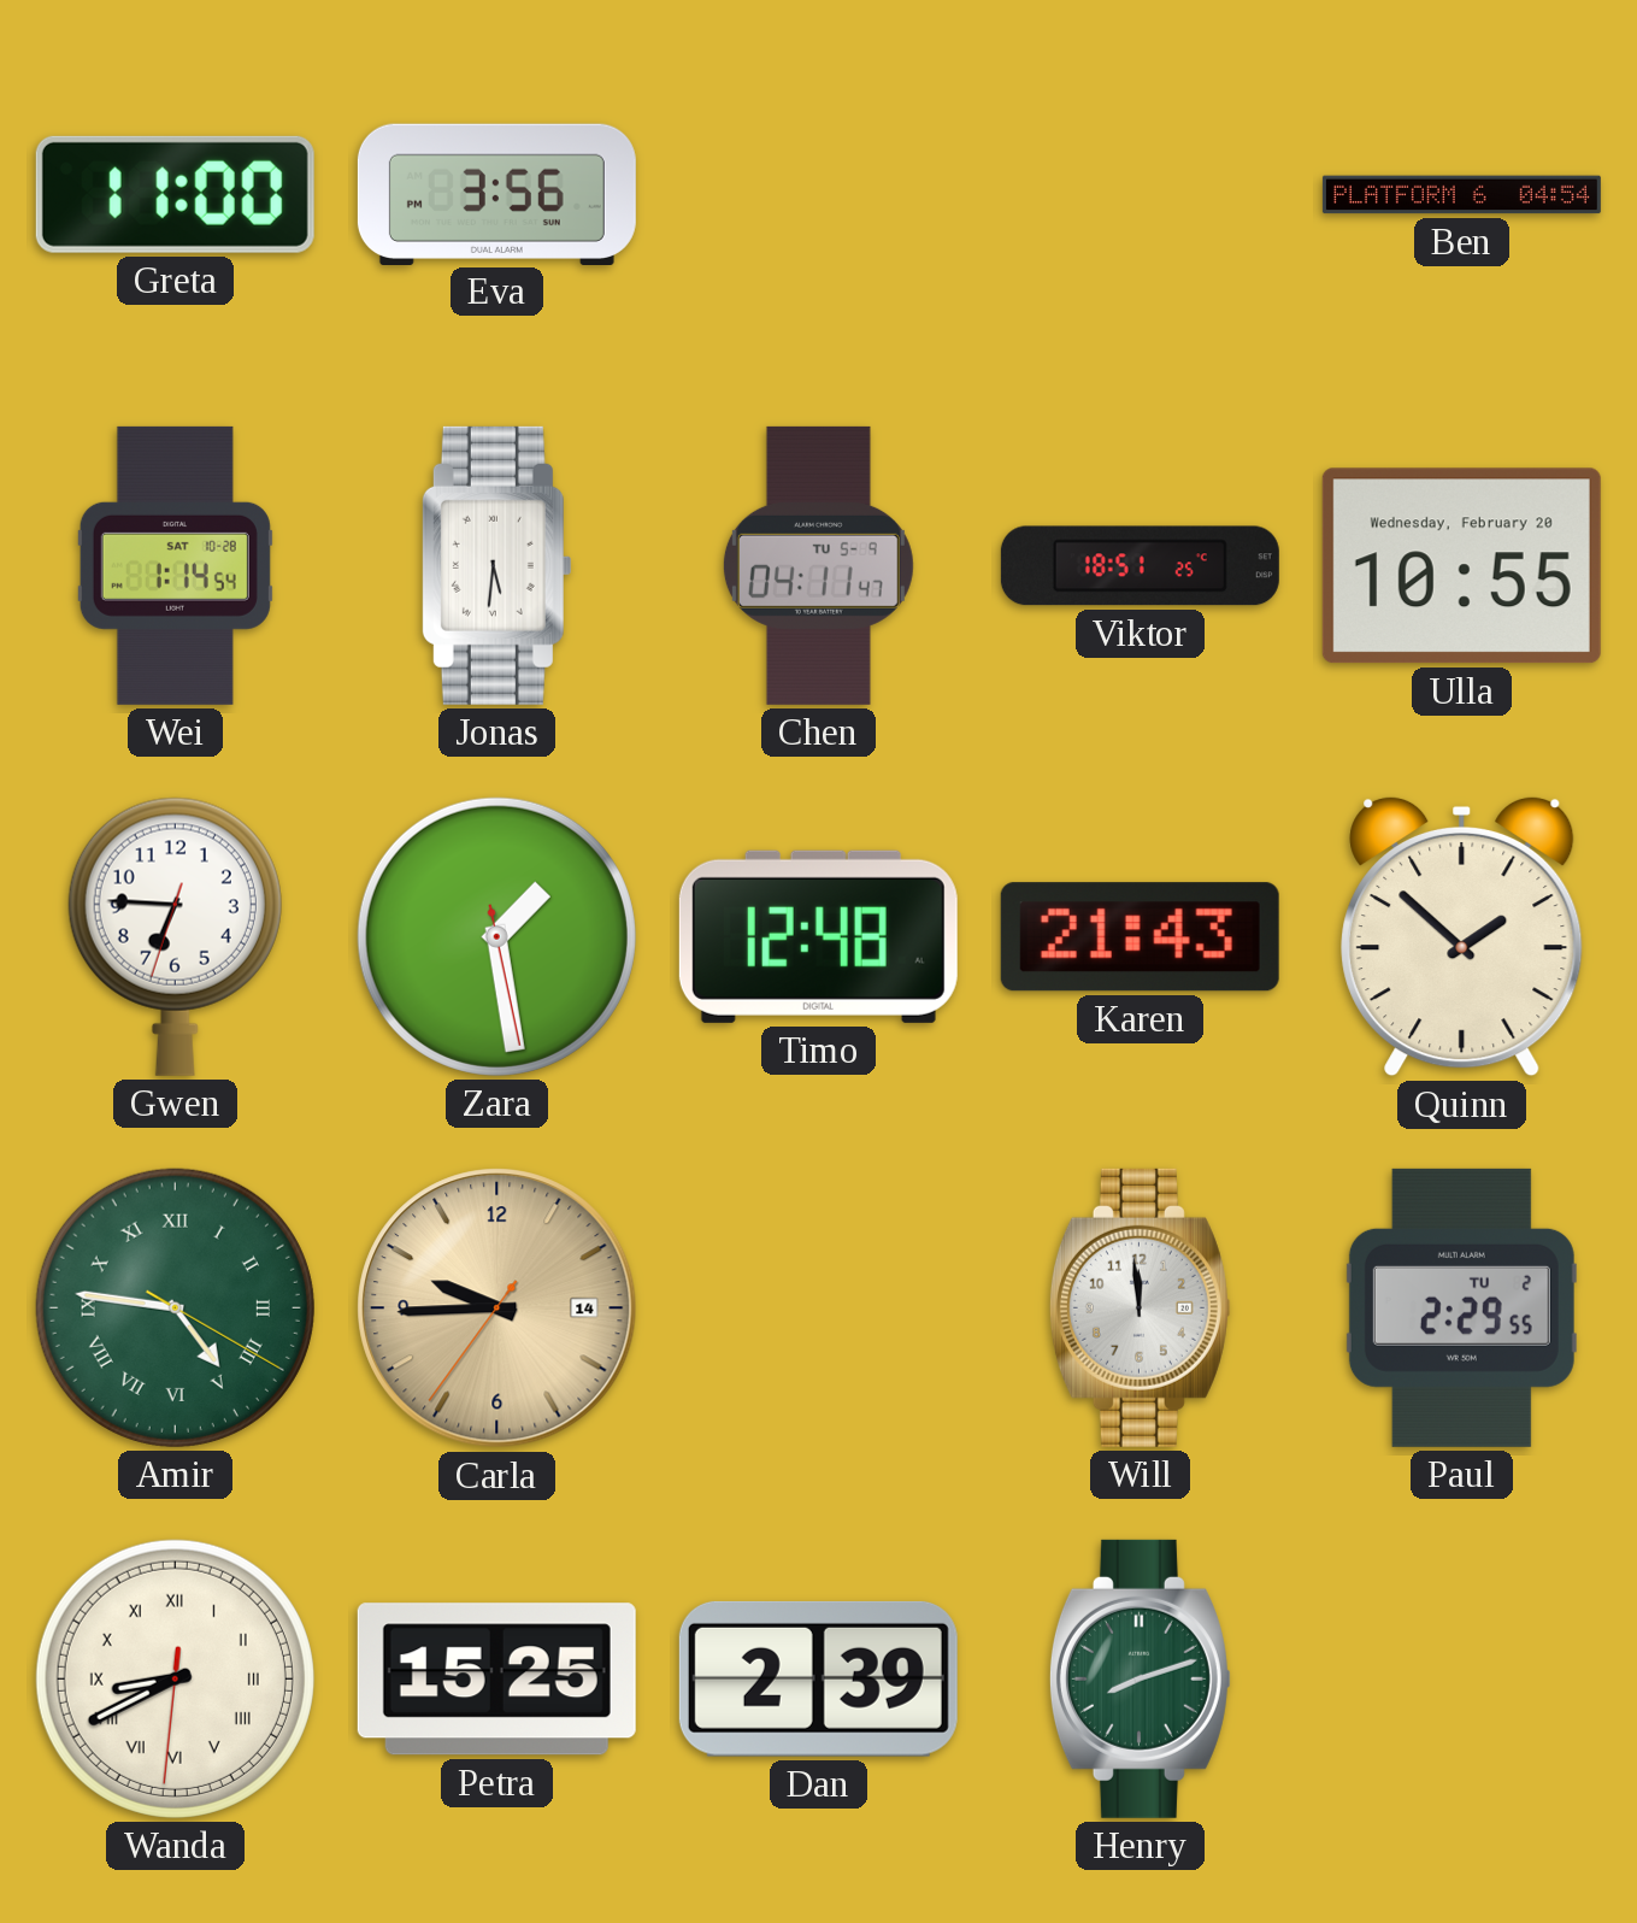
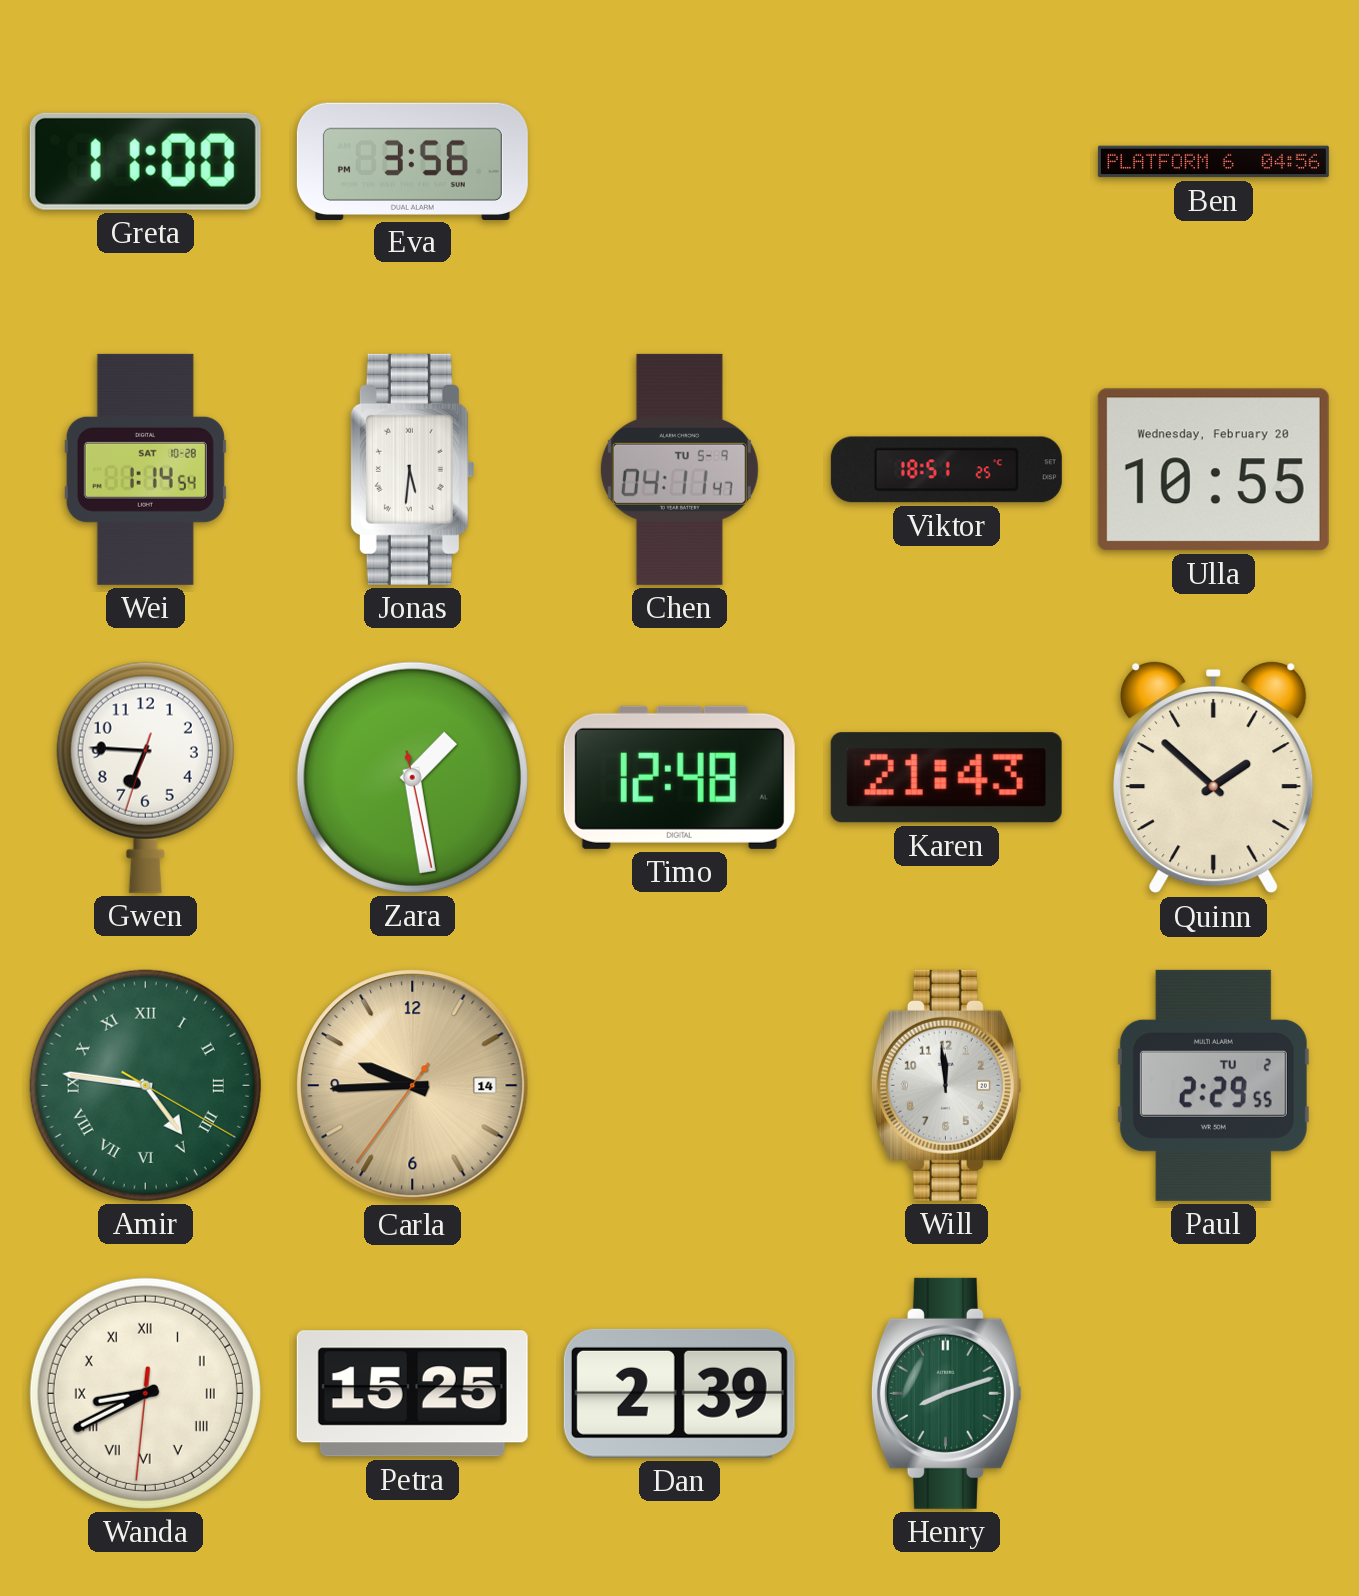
Ben: 04:54 -> 04:56 (1213, 162)
